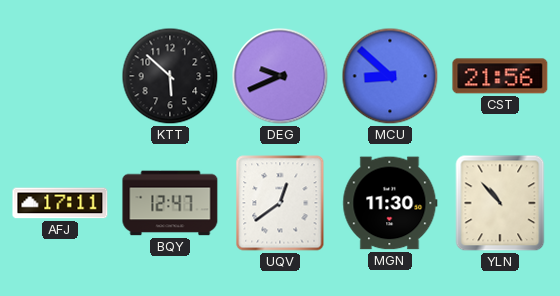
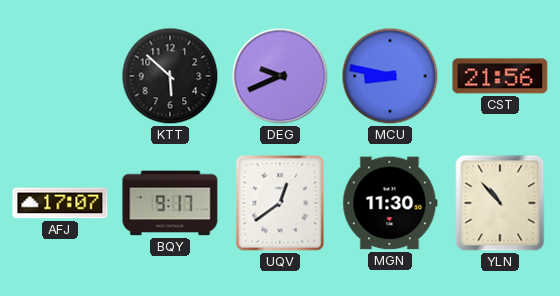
MCU: 8:52 -> 8:47 (390, 76)
AFJ: 17:11 -> 17:07 (60, 203)
BQY: 12:47 -> 9:17 (170, 203)
